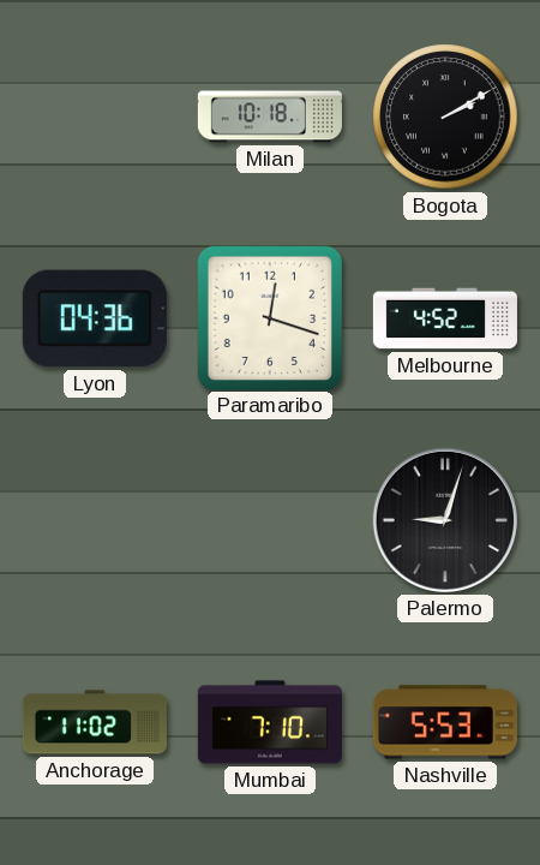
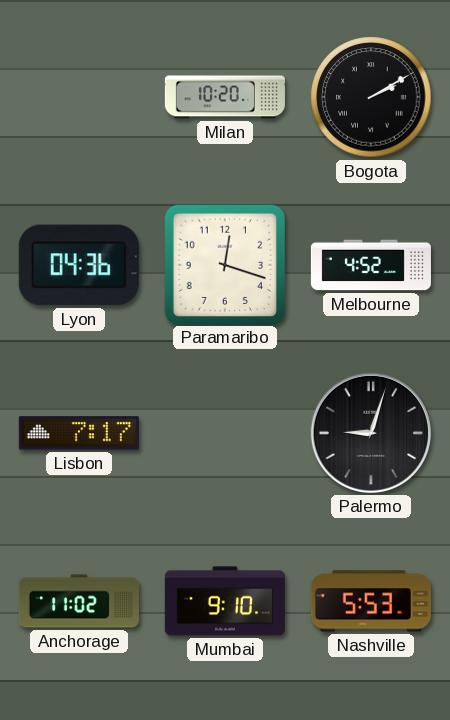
Milan: 10:18 -> 10:20 (225, 97)
Lisbon: none -> 7:17 (79, 433)
Mumbai: 7:10 -> 9:10 (225, 601)
